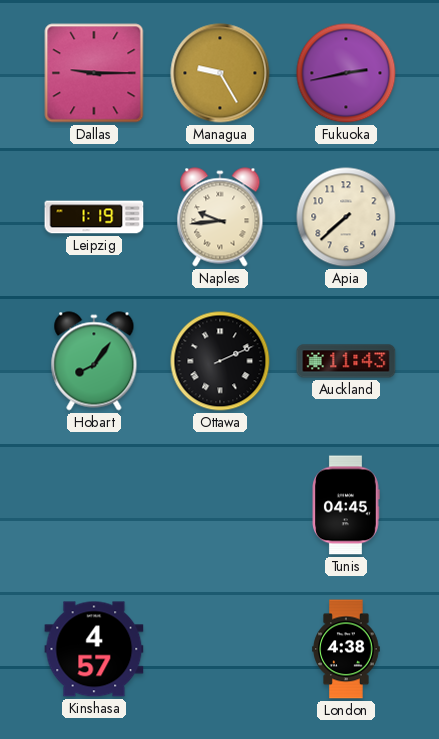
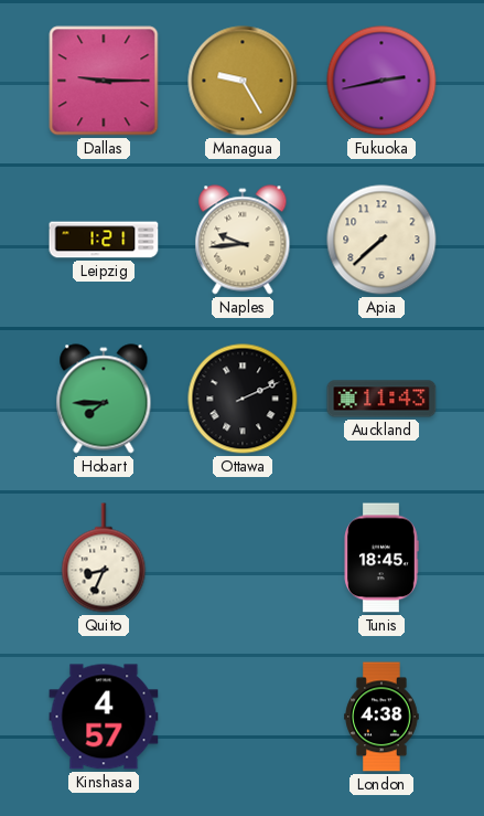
Leipzig: 1:19 -> 1:21 (104, 240)
Hobart: 8:06 -> 7:45 (104, 399)
Quito: none -> 8:34 (104, 558)
Tunis: 04:45 -> 18:45 (381, 558)
